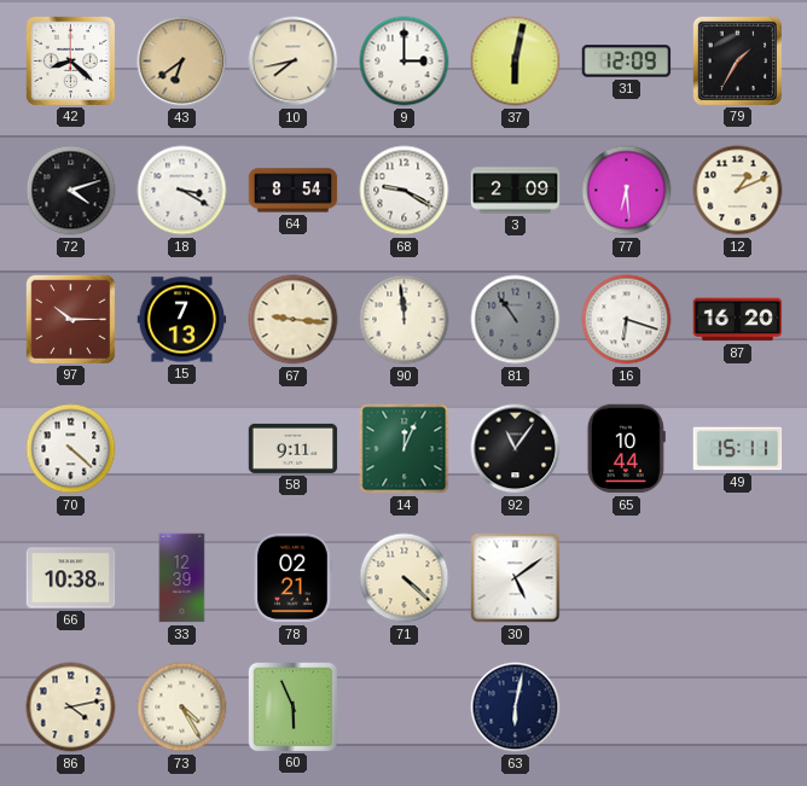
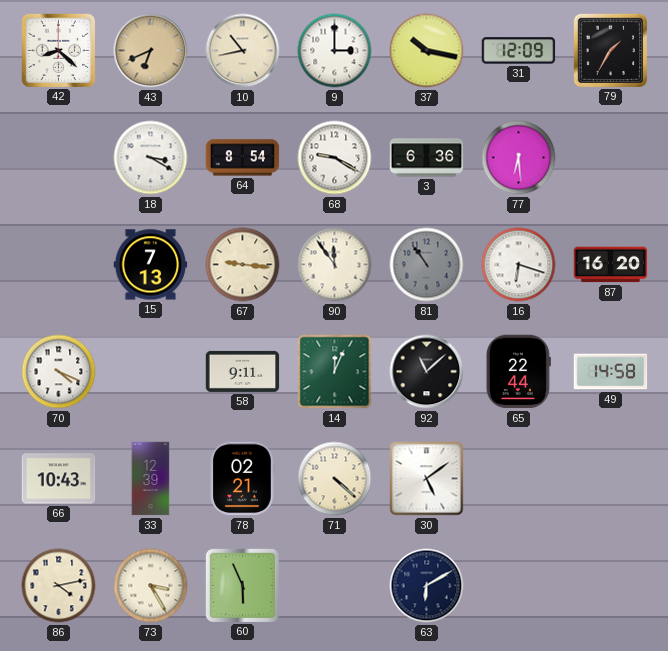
43: 6:39 -> 6:41 (151, 51)
10: 7:43 -> 10:43 (243, 51)
37: 6:02 -> 10:17 (427, 51)
72: 4:12 -> none (71, 191)
3: 2:09 -> 6:36 (427, 158)
12: 1:11 -> none (738, 191)
97: 10:15 -> none (70, 319)
90: 11:59 -> 11:54 (335, 265)
70: 4:22 -> 4:19 (59, 372)
92: 11:06 -> 11:08 (427, 372)
65: 10:44 -> 22:44 (518, 372)
49: 15:11 -> 14:58 (611, 372)
66: 10:38 -> 10:43 (59, 479)
73: 4:25 -> 3:25 (151, 586)
63: 6:02 -> 6:10 (427, 586)
